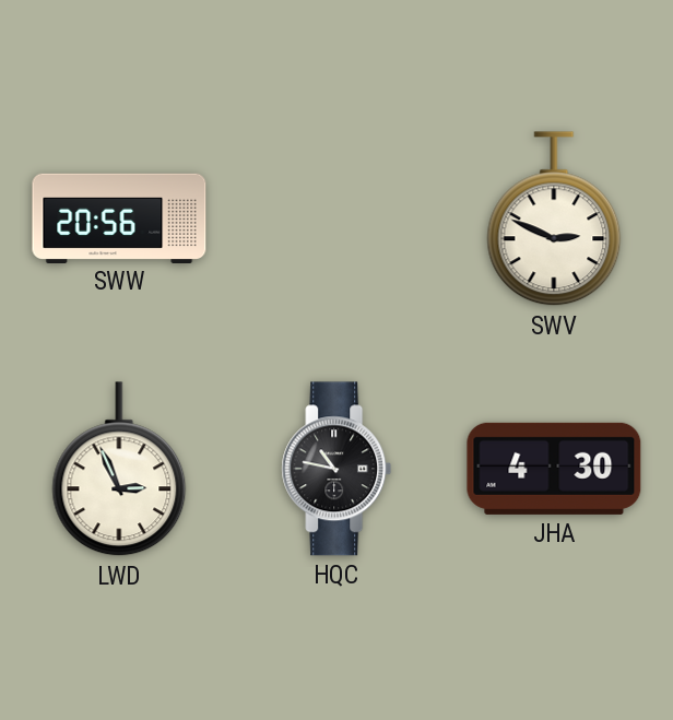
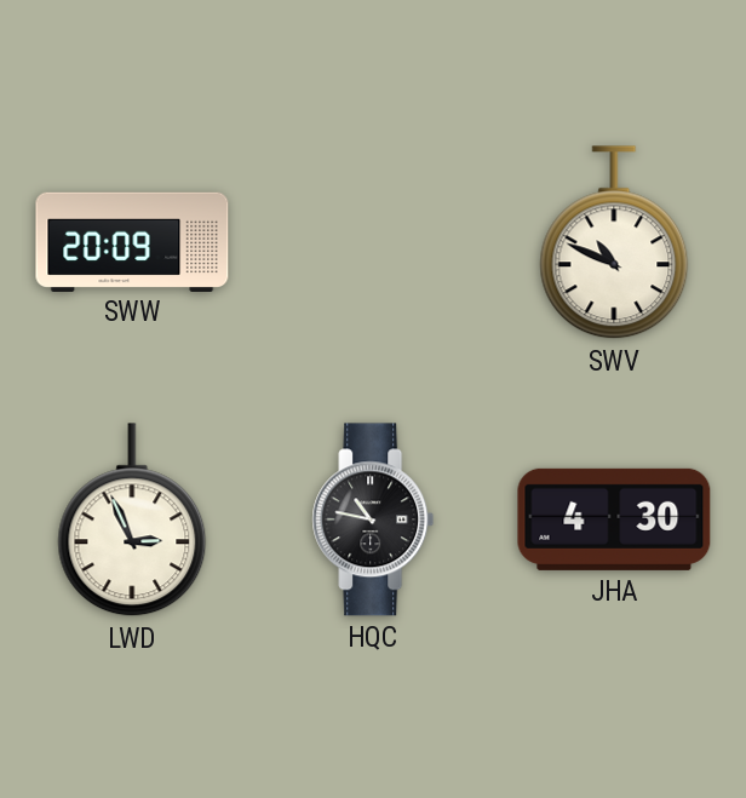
SWW: 20:56 -> 20:09 (132, 241)
SWV: 2:49 -> 10:49 (614, 243)
